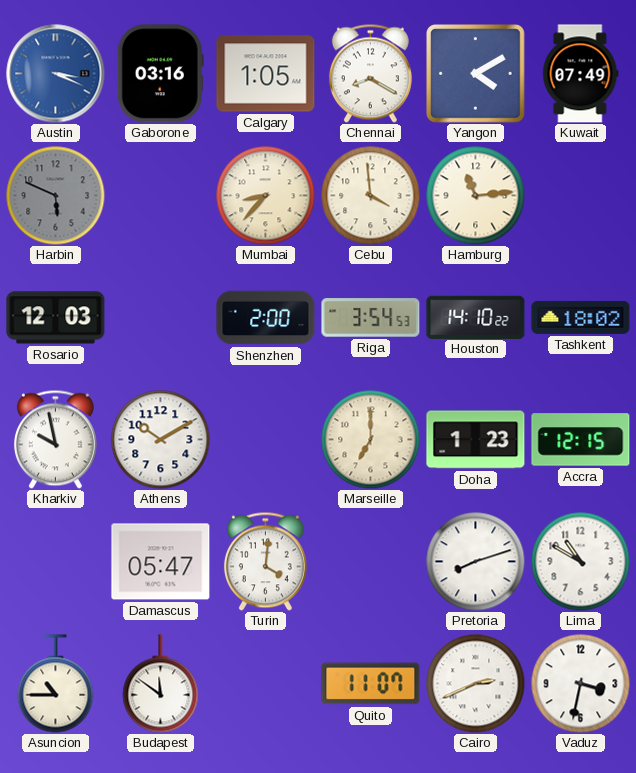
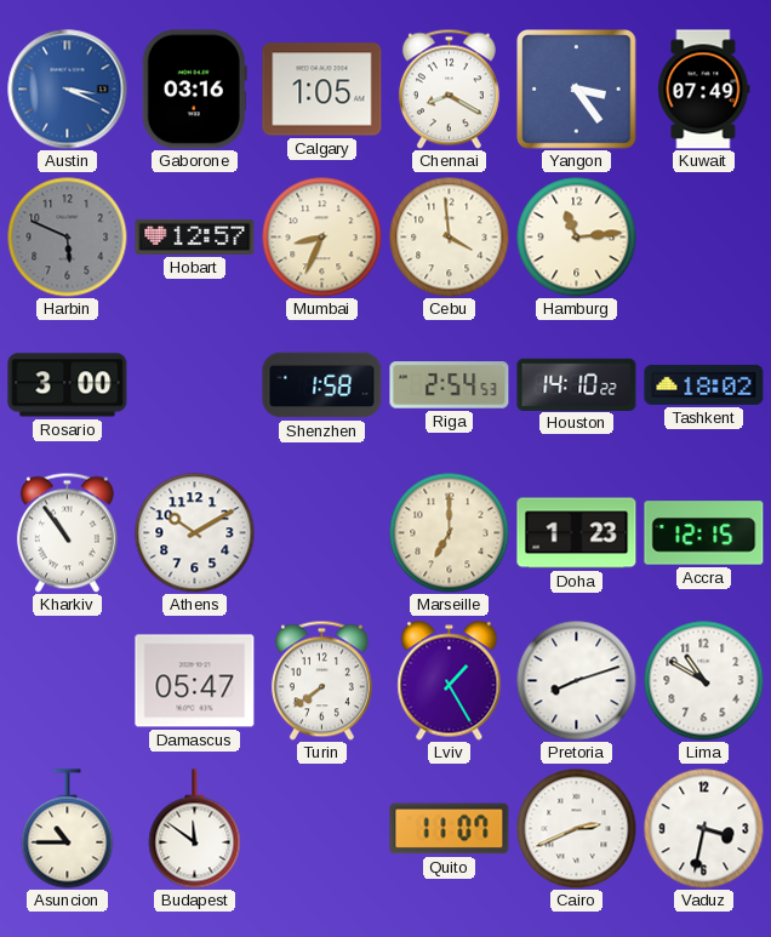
Yangon: 4:10 -> 3:24 (577, 90)
Hobart: none -> 12:57 (195, 236)
Mumbai: 8:37 -> 8:34 (322, 238)
Rosario: 12:03 -> 3:00 (68, 385)
Shenzhen: 2:00 -> 1:58 (322, 385)
Riga: 3:54 -> 2:54 (450, 385)
Kharkiv: 9:58 -> 10:54 (67, 532)
Turin: 4:01 -> 7:39 (321, 680)
Lviv: none -> 1:25 (450, 681)
